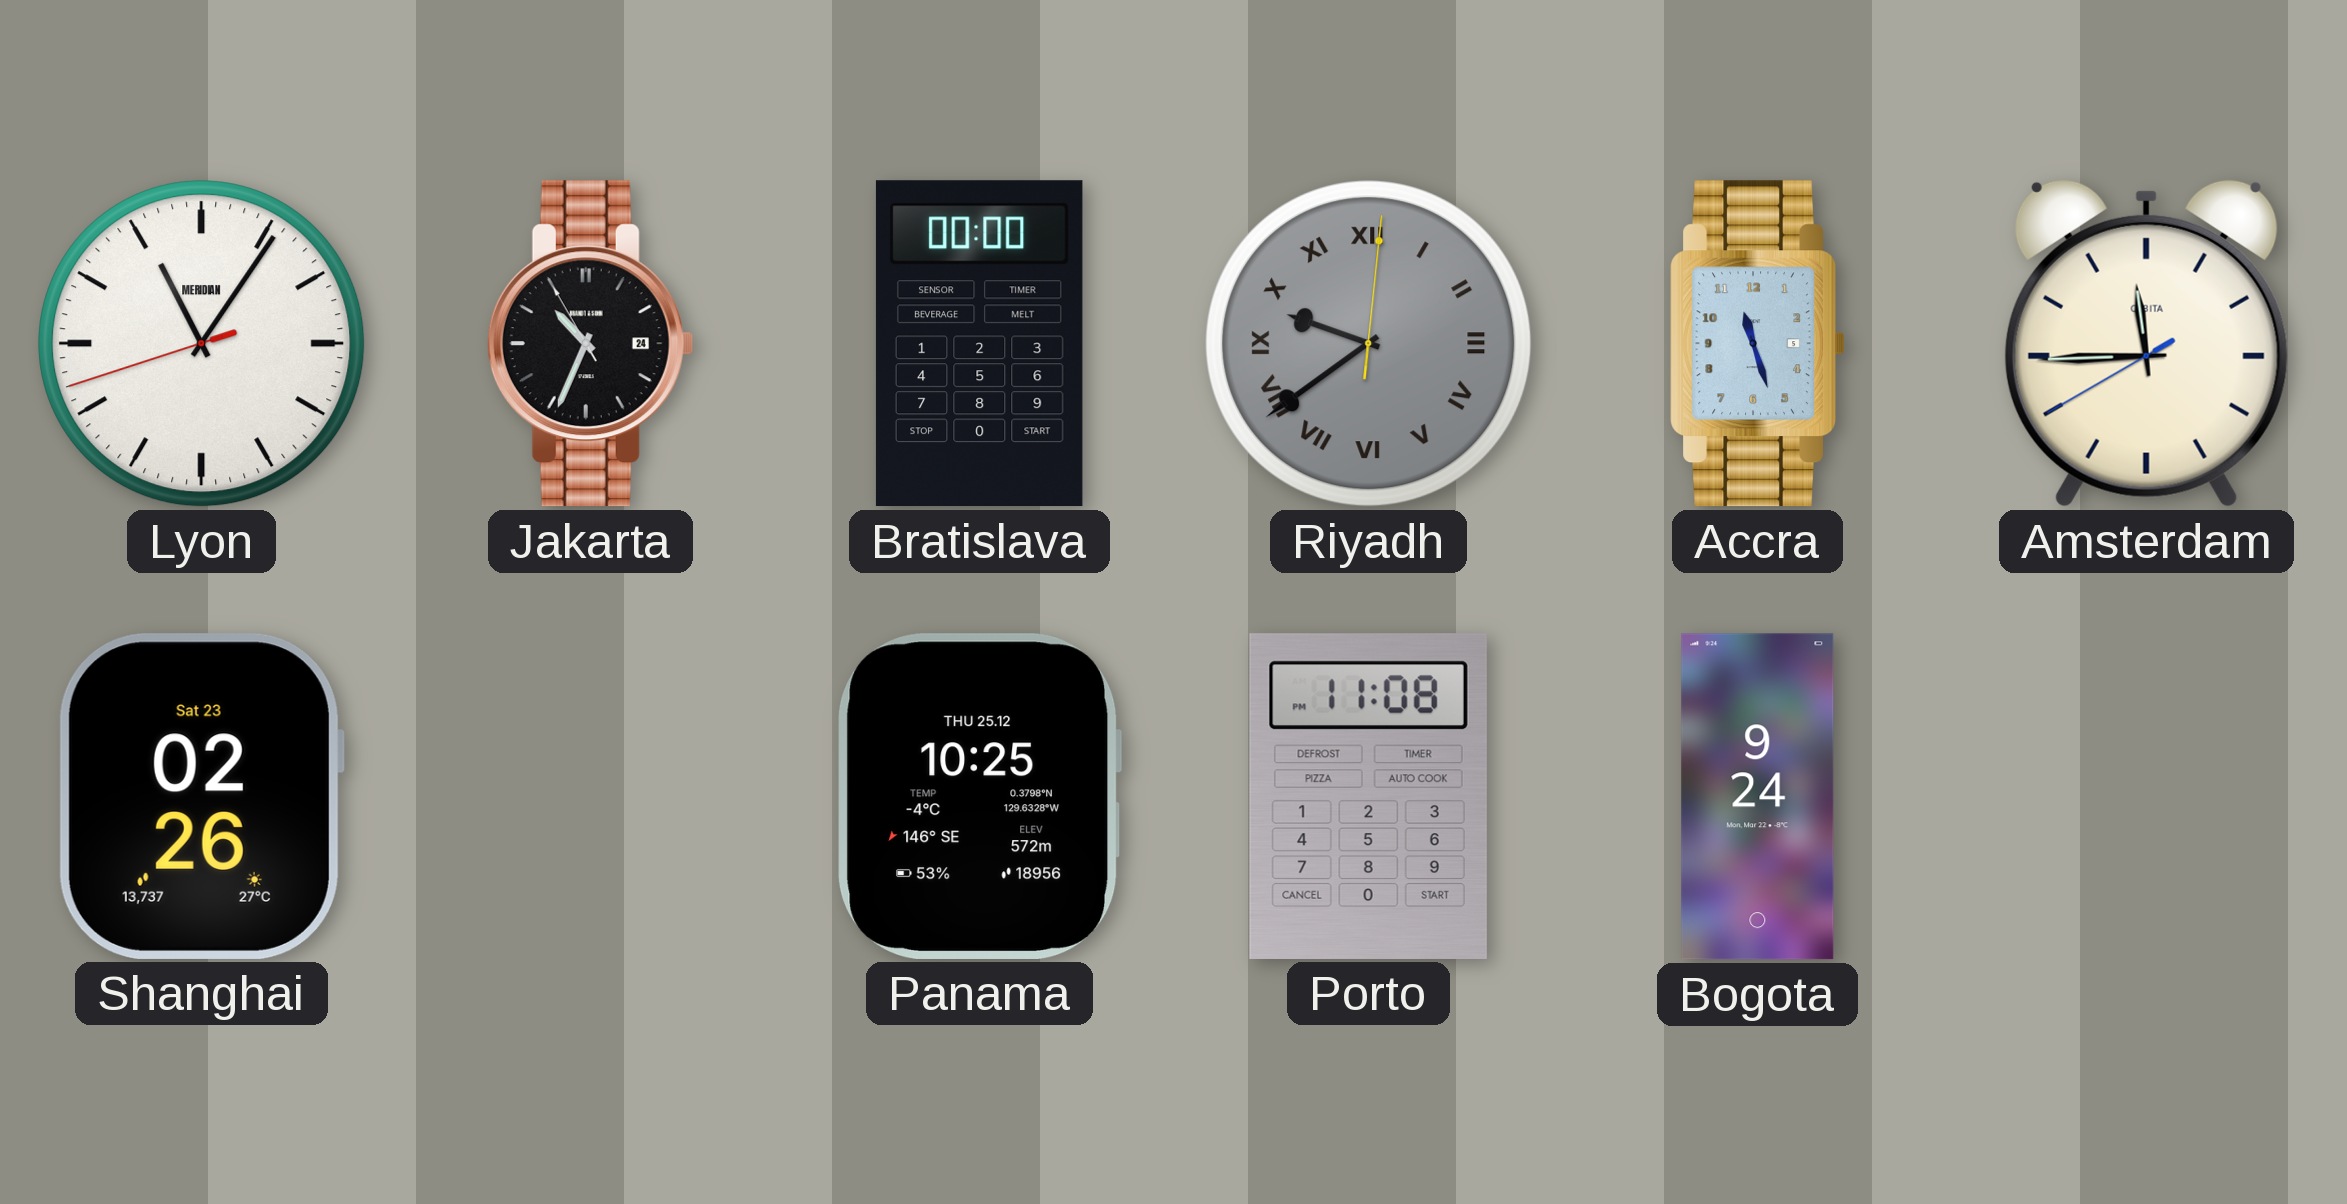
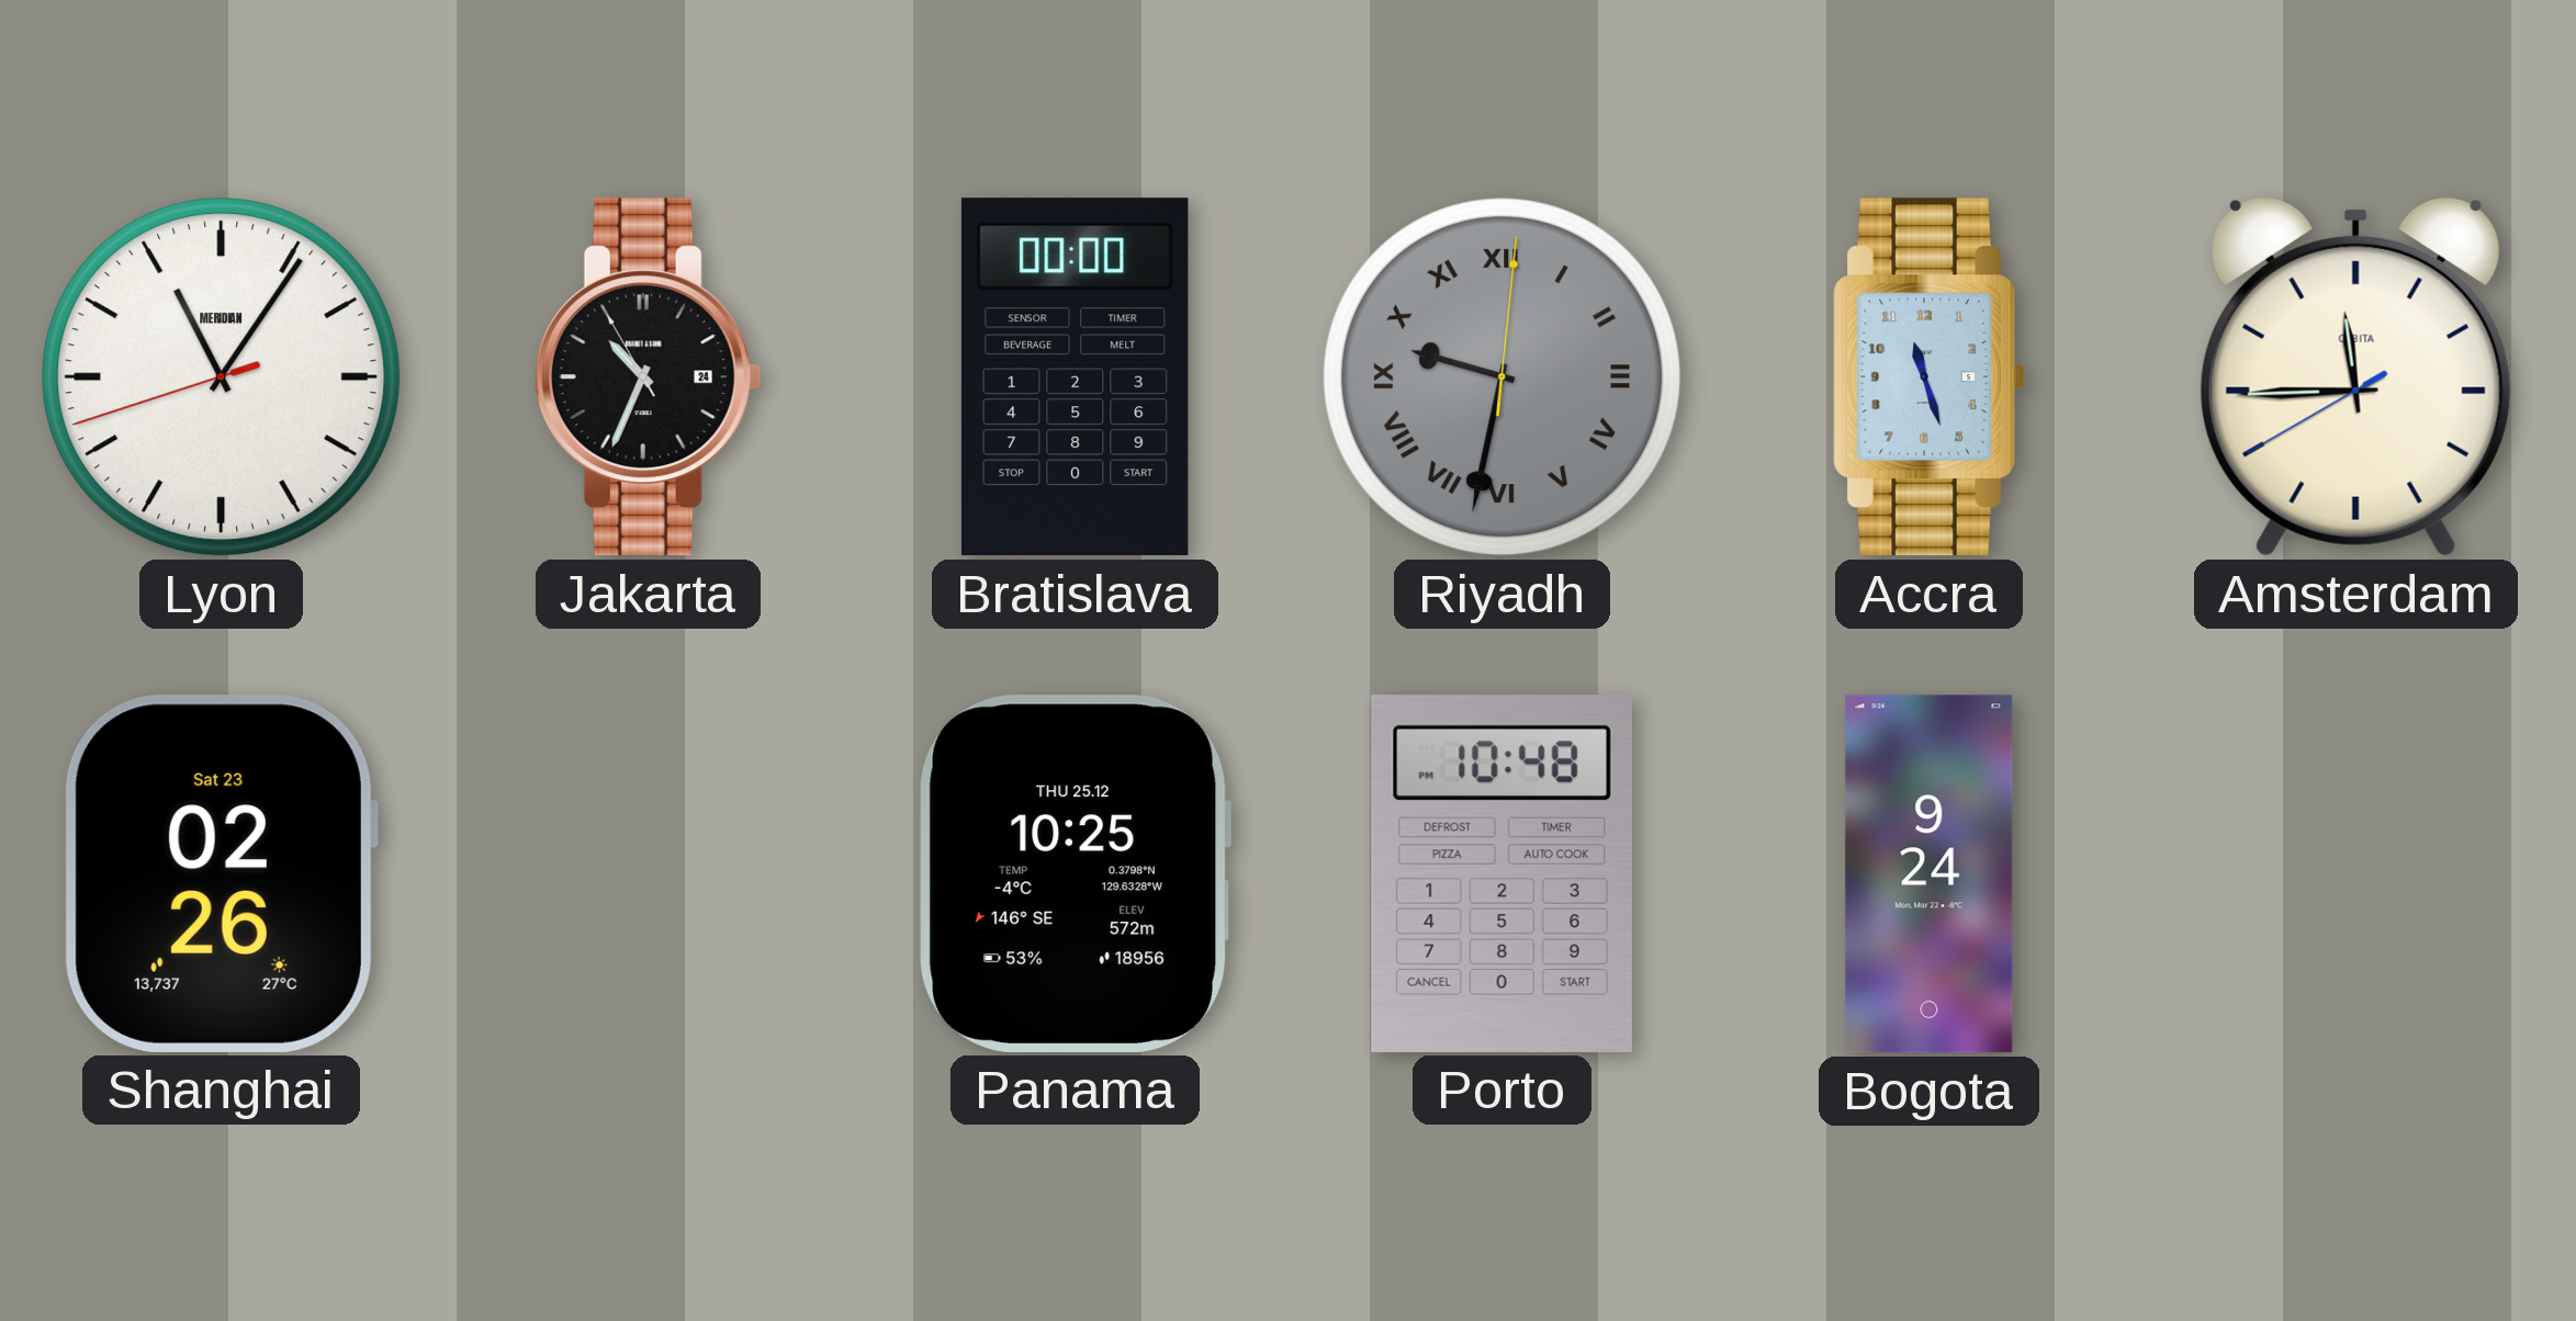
Riyadh: 9:39 -> 9:32 (1503, 377)
Porto: 11:08 -> 10:48 (1501, 873)
